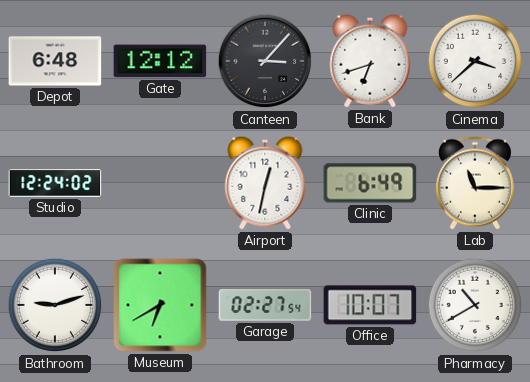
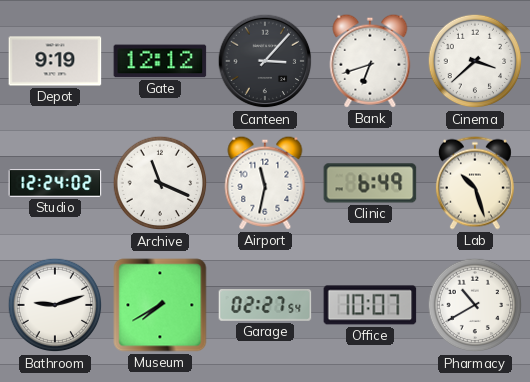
Depot: 6:48 -> 9:19 (55, 61)
Archive: none -> 11:19 (160, 183)
Airport: 12:32 -> 11:32 (265, 183)
Lab: 11:15 -> 10:27 (475, 183)
Museum: 6:40 -> 7:40 (160, 305)
